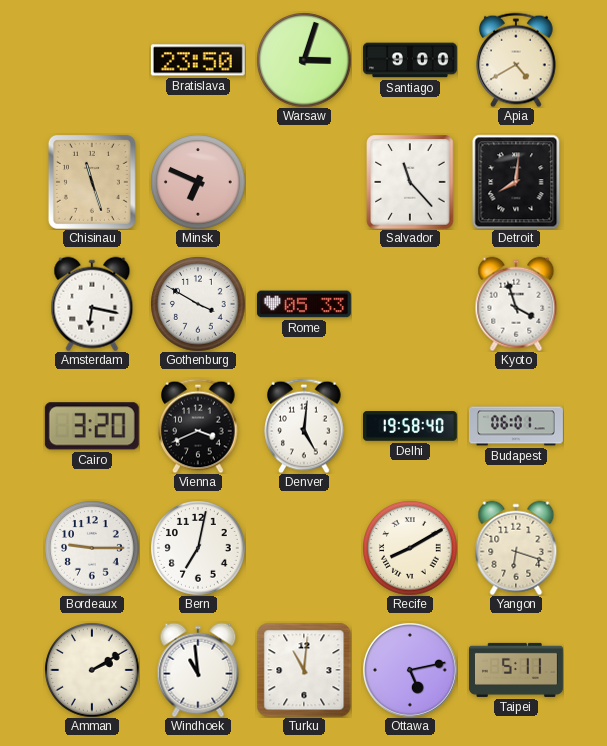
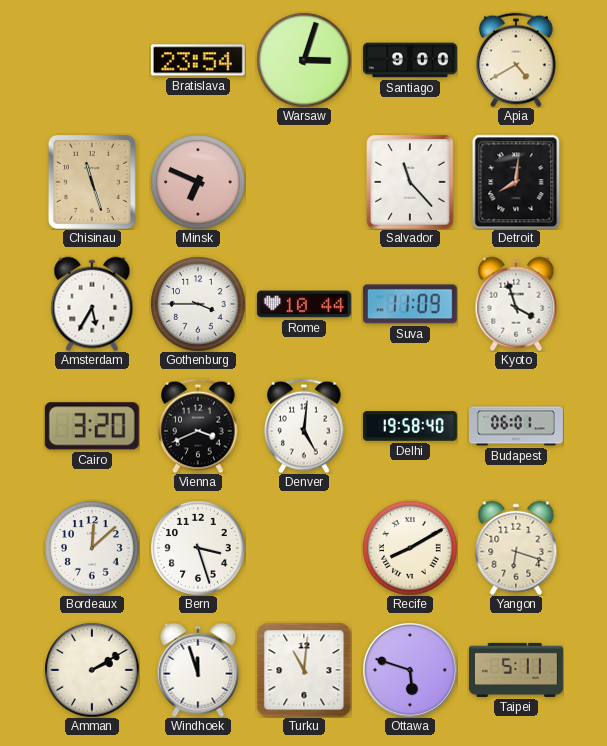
Bratislava: 23:50 -> 23:54 (198, 60)
Amsterdam: 6:17 -> 5:35 (92, 304)
Gothenburg: 3:50 -> 3:45 (198, 304)
Rome: 05:33 -> 10:44 (304, 304)
Suva: none -> 11:09 (410, 304)
Bordeaux: 9:15 -> 12:08 (92, 548)
Bern: 7:02 -> 3:27 (198, 548)
Windhoek: 10:59 -> 11:57 (198, 670)
Ottawa: 5:13 -> 5:48 (410, 670)
